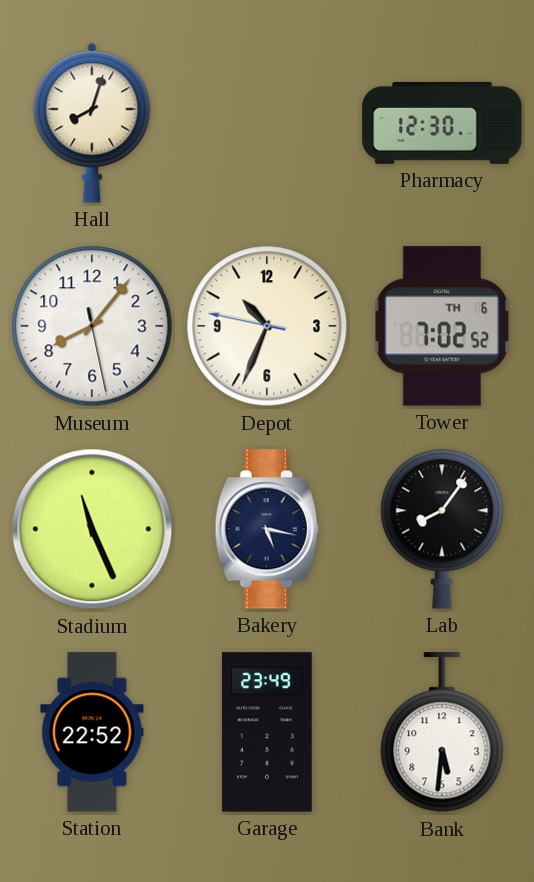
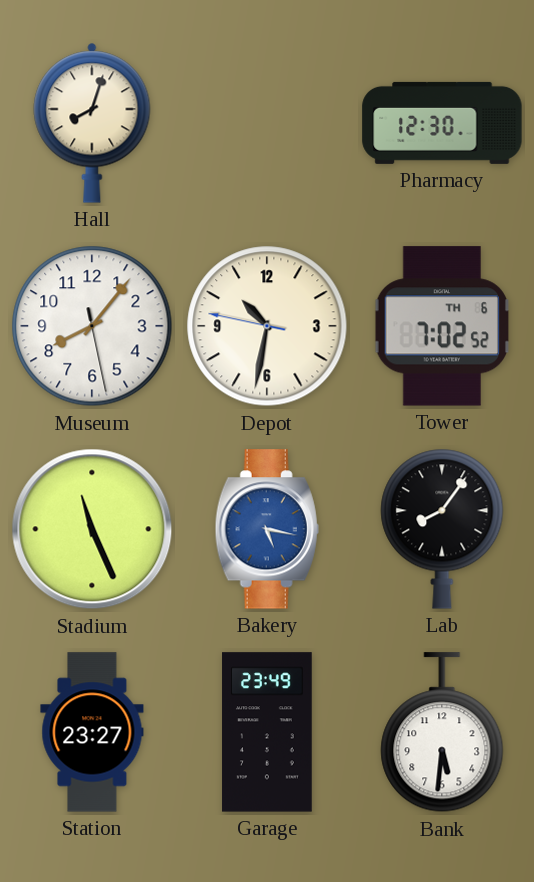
Depot: 10:33 -> 10:31 (267, 326)
Bakery dial: navy -> blue (267, 529)
Station: 22:52 -> 23:27 (92, 732)
